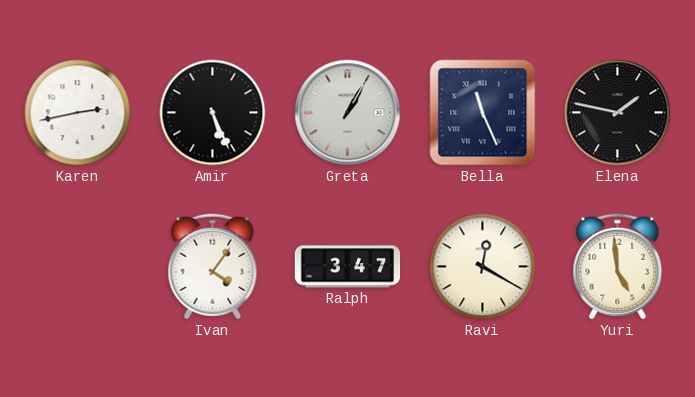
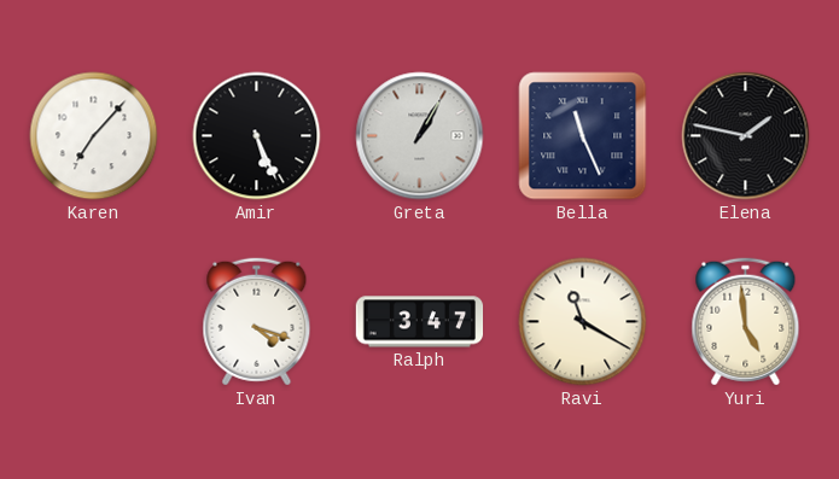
Karen: 2:43 -> 7:07 (94, 136)
Ivan: 4:06 -> 4:18 (257, 322)
Ravi: 12:20 -> 11:20 (583, 322)
